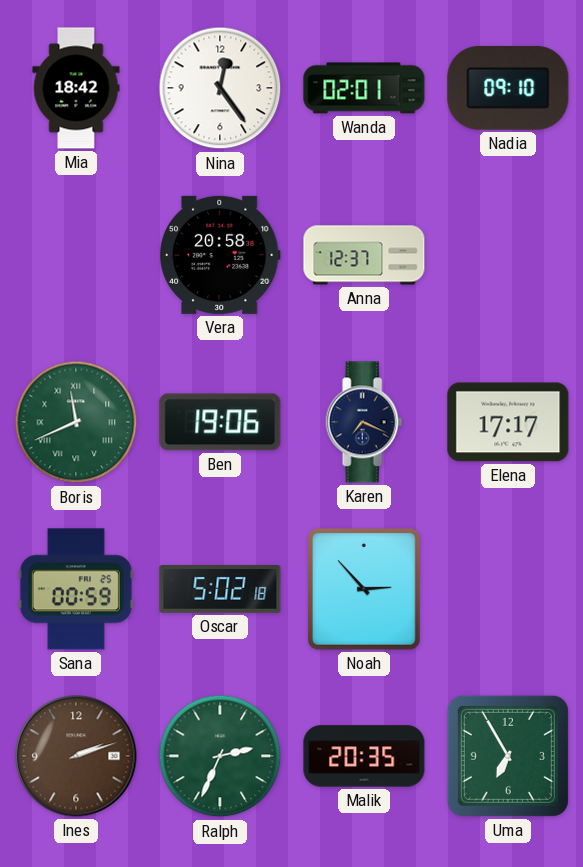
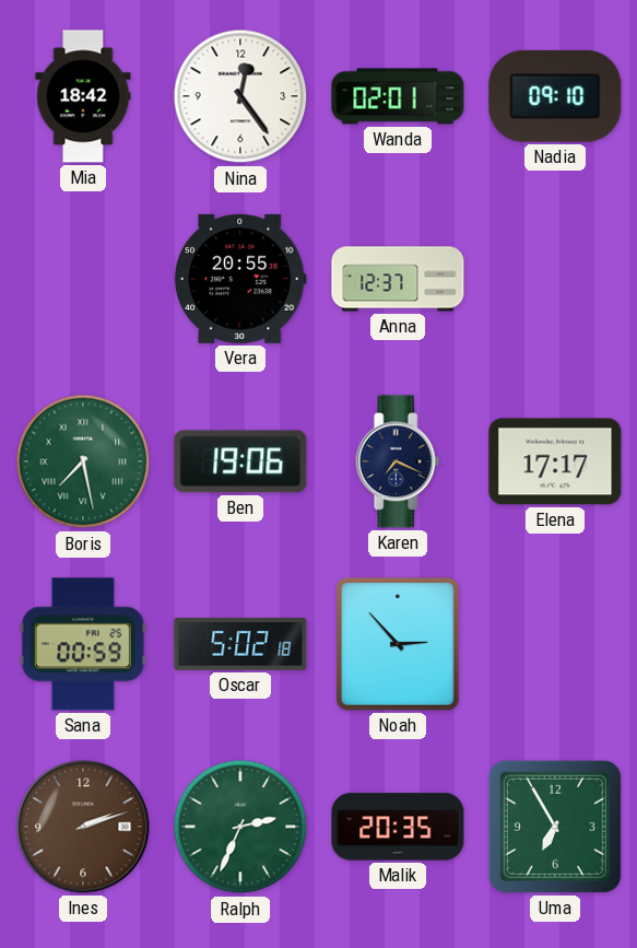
Vera: 20:58 -> 20:55 (240, 279)
Boris: 11:41 -> 7:28 (83, 461)
